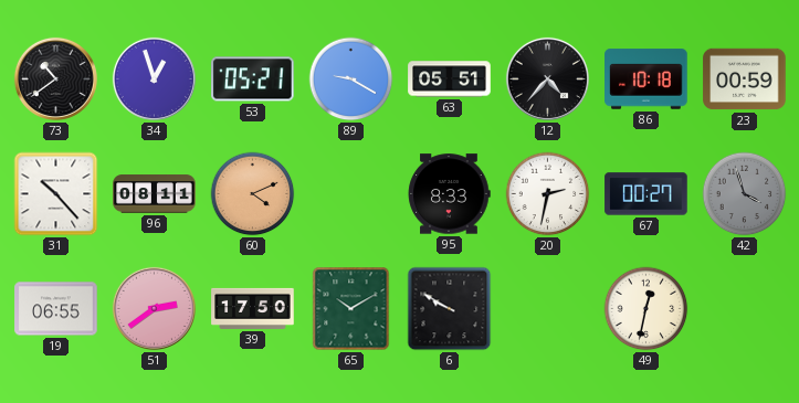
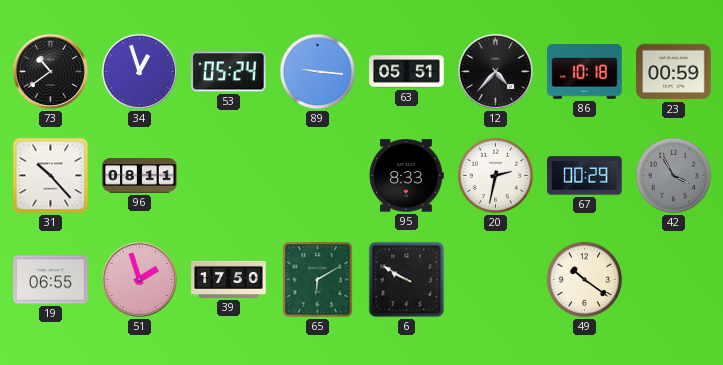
53: 05:21 -> 05:24 (229, 72)
89: 9:20 -> 9:16 (318, 72)
60: 4:11 -> none (253, 194)
67: 00:27 -> 00:29 (585, 176)
42: 3:57 -> 3:55 (674, 176)
51: 2:39 -> 1:57 (139, 279)
65: 10:10 -> 6:10 (318, 280)
49: 12:32 -> 10:21 (585, 280)
